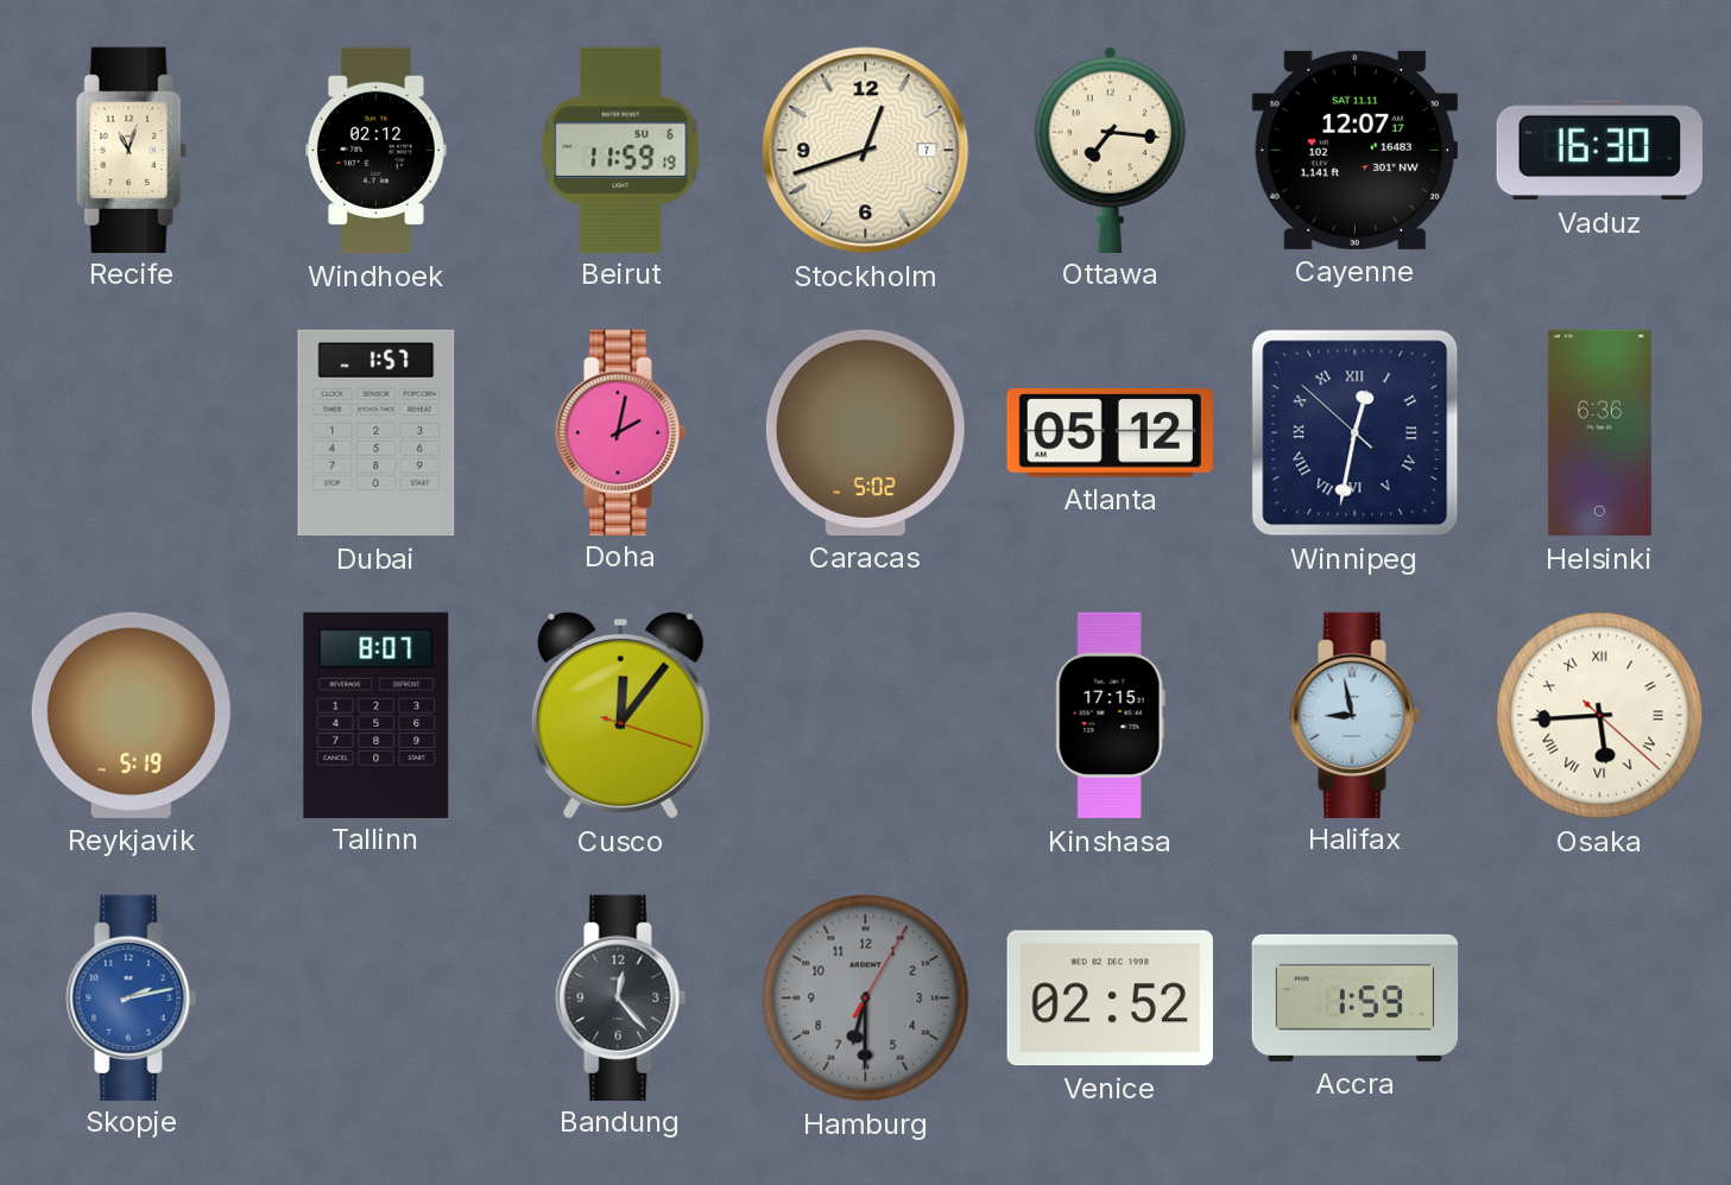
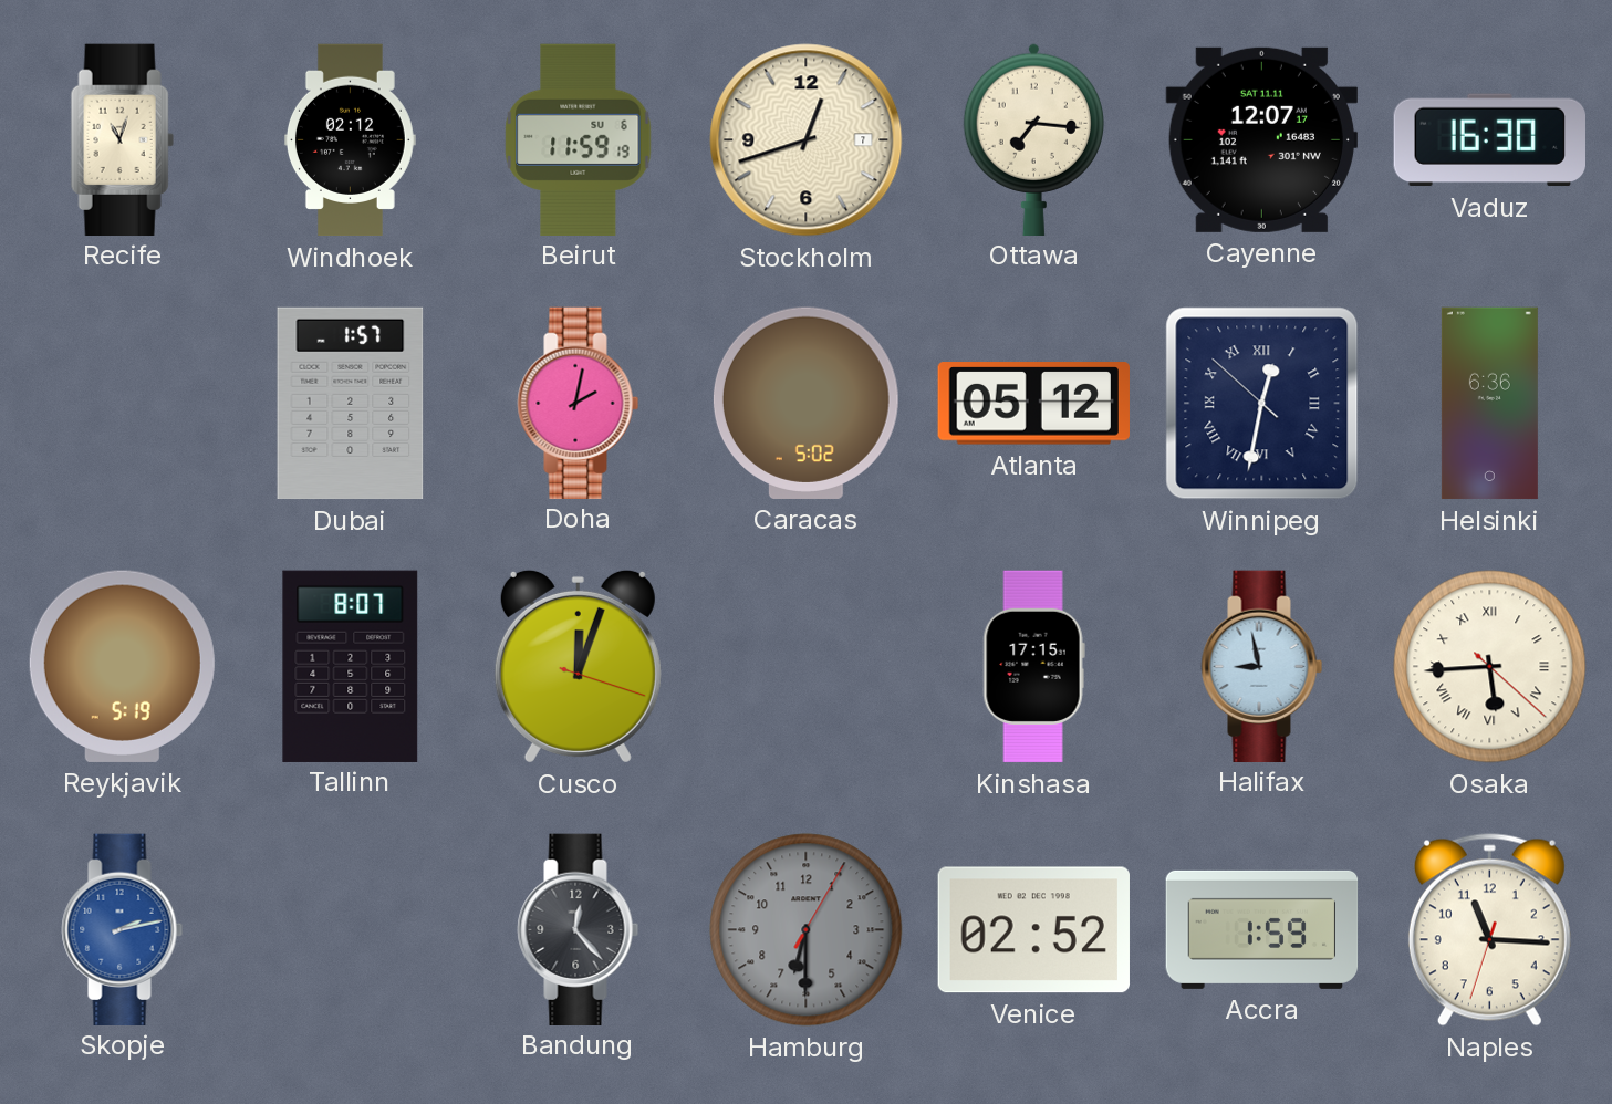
Cusco: 12:06 -> 12:03 (578, 666)
Naples: none -> 11:15 (1489, 930)
